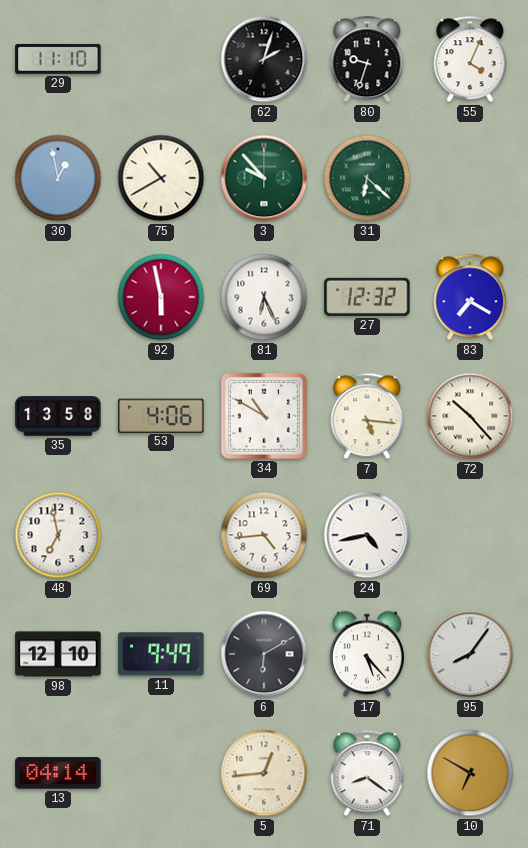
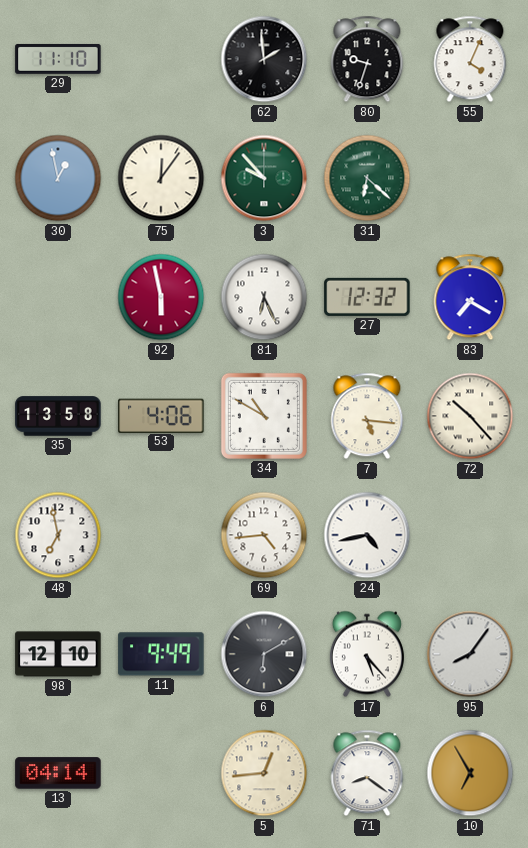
62: 2:03 -> 1:59 (264, 59)
75: 10:40 -> 12:06 (161, 178)
10: 6:50 -> 6:55 (470, 773)
